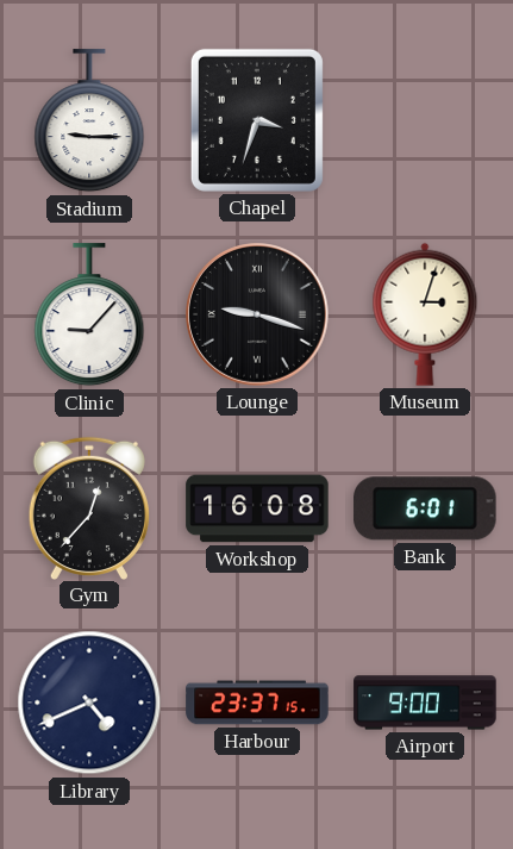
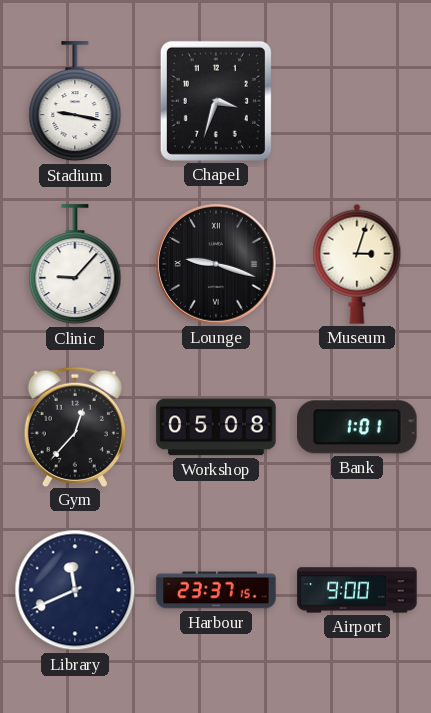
Stadium: 9:15 -> 9:17 (75, 102)
Workshop: 16:08 -> 05:08 (216, 427)
Bank: 6:01 -> 1:01 (357, 427)
Library: 4:41 -> 11:41 (75, 590)
